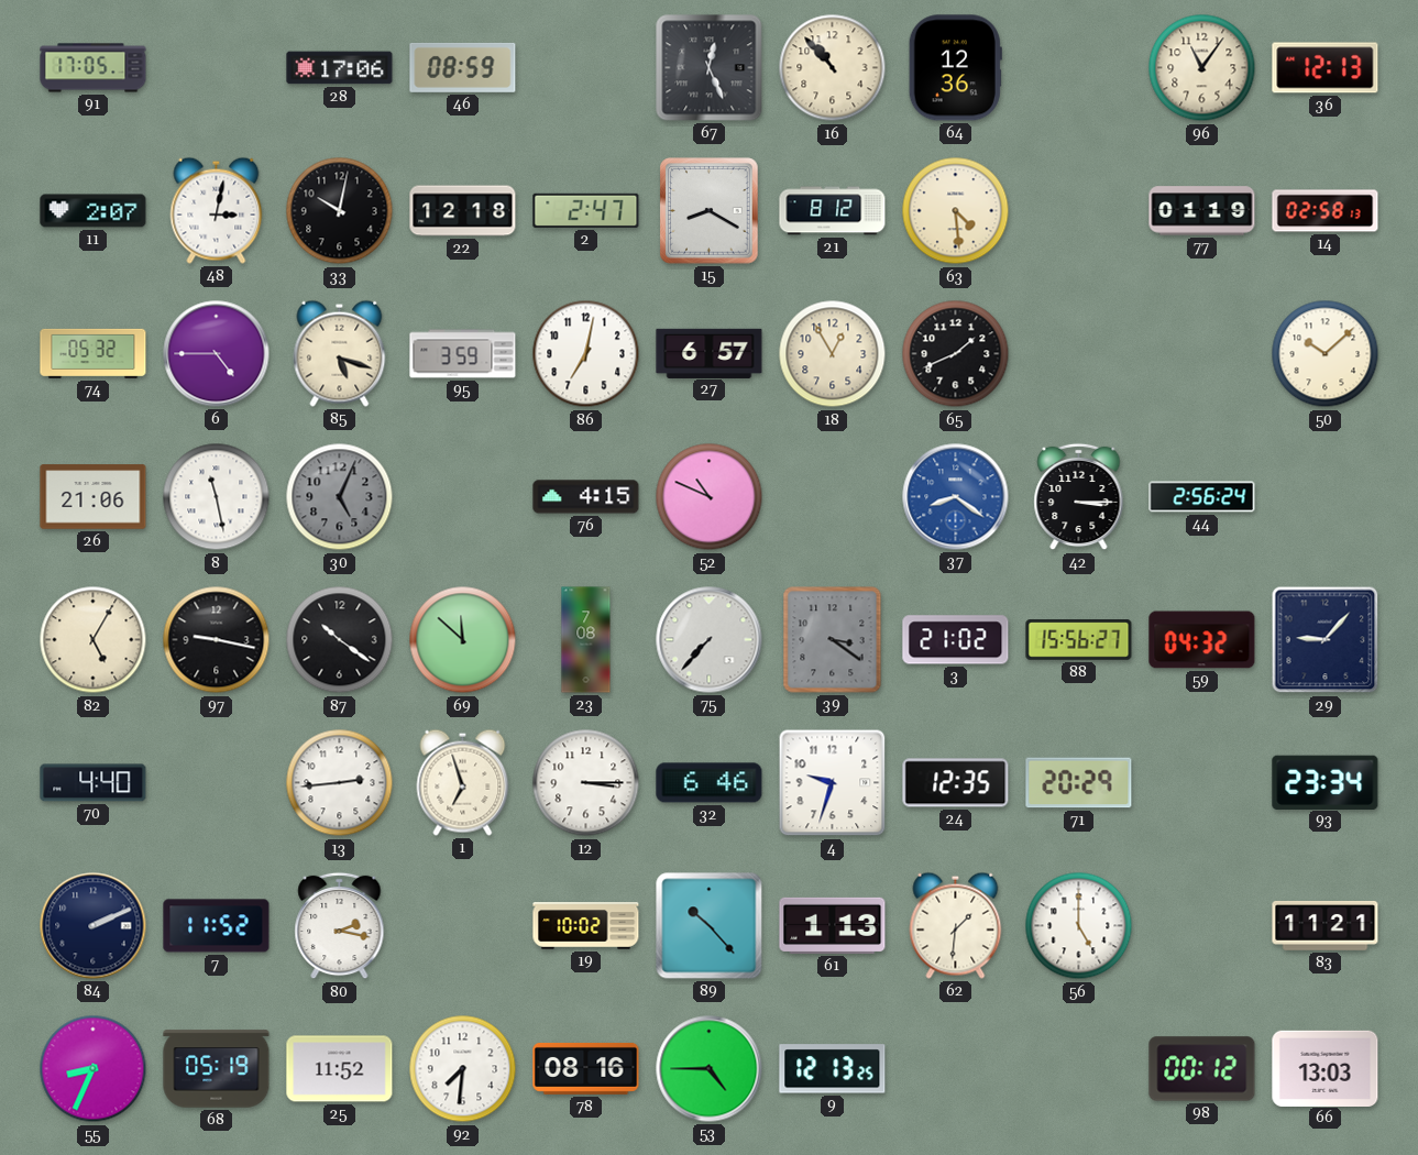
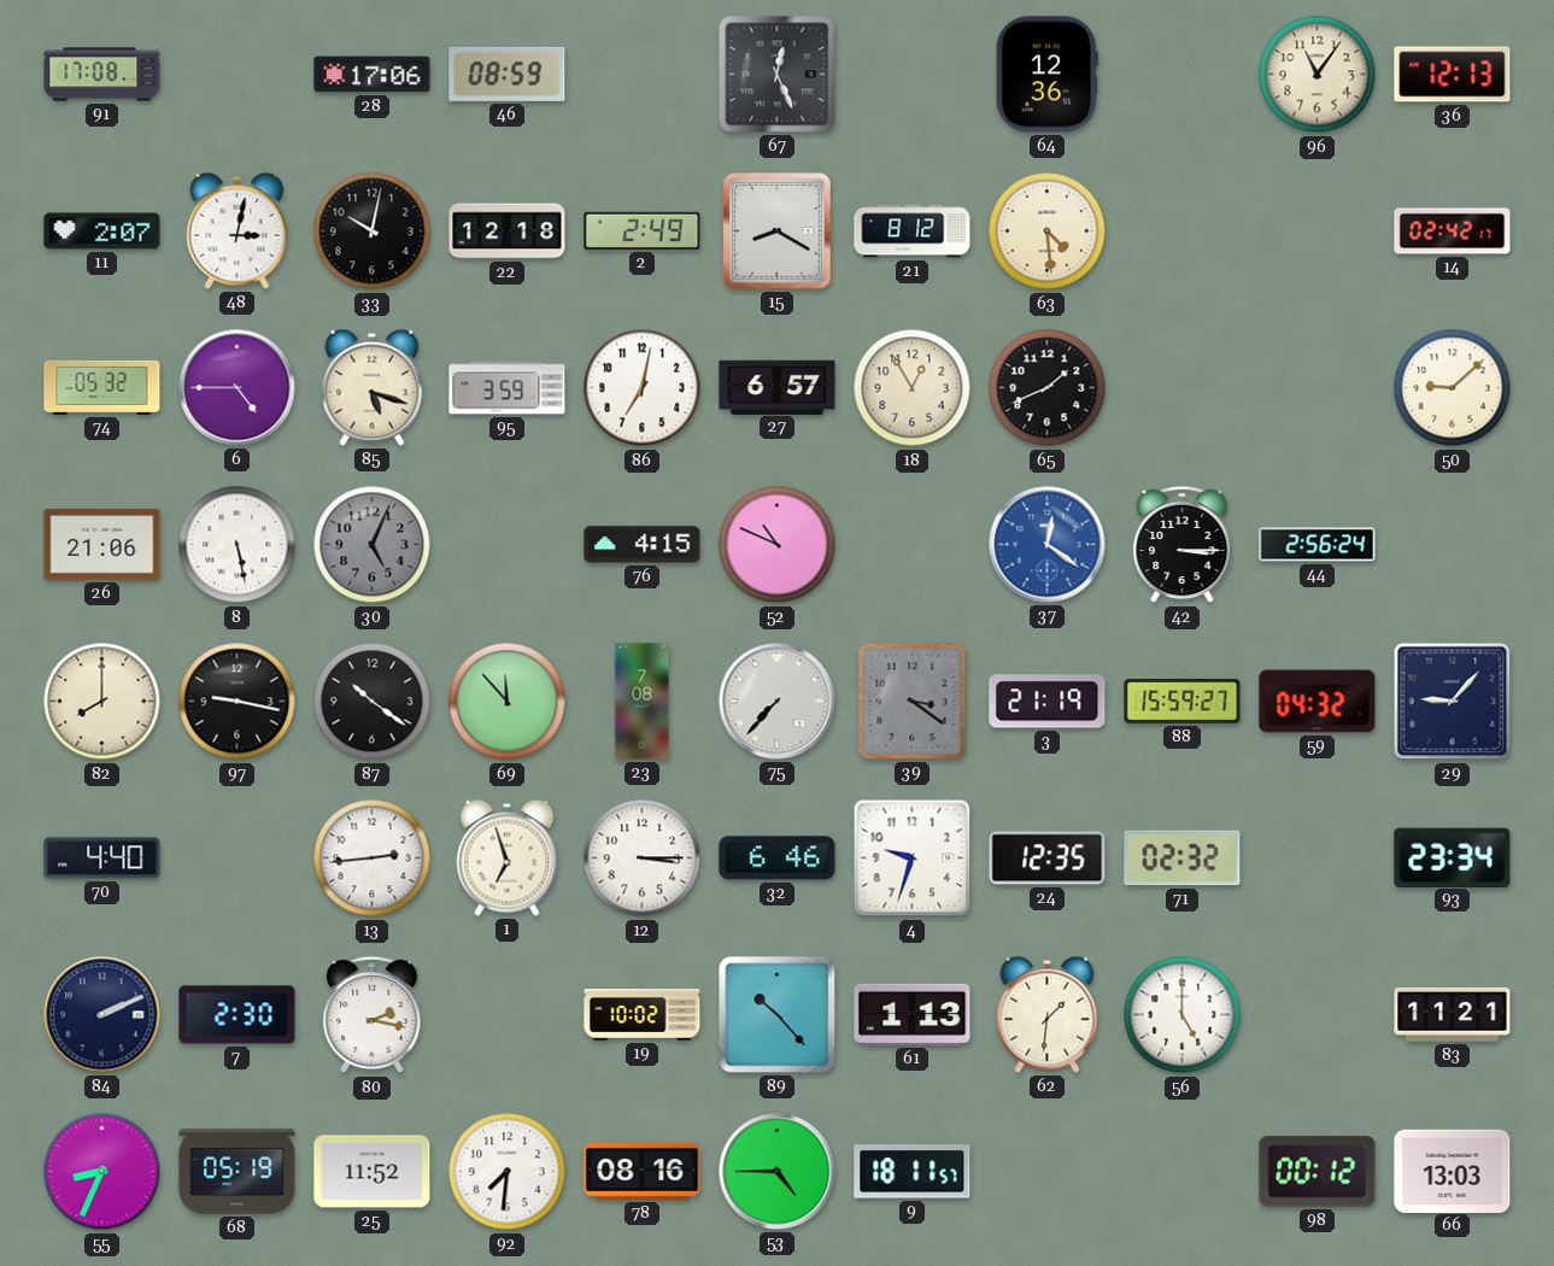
91: 17:05 -> 17:08 (102, 75)
16: 10:53 -> none (833, 68)
2: 2:47 -> 2:49 (643, 230)
77: 01:19 -> none (1202, 211)
14: 02:58 -> 02:42 (1453, 231)
50: 10:08 -> 9:08 (1453, 388)
8: 11:28 -> 5:28 (238, 545)
37: 8:21 -> 12:21 (1048, 545)
82: 5:05 -> 8:00 (102, 702)
69: 11:52 -> 11:53 (508, 702)
3: 21:02 -> 21:19 (1048, 702)
88: 15:56 -> 15:59 (1183, 702)
71: 20:29 -> 02:32 (1183, 858)
7: 11:52 -> 2:30 (238, 1015)
9: 12:13 -> 18:11 (913, 1172)
